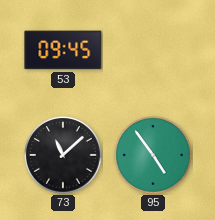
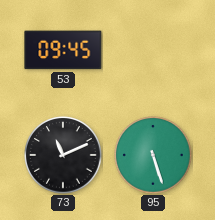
73: 11:08 -> 11:11 (63, 155)
95: 4:54 -> 5:27 (153, 155)
